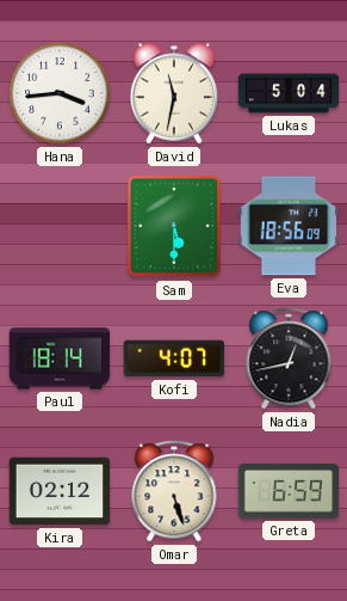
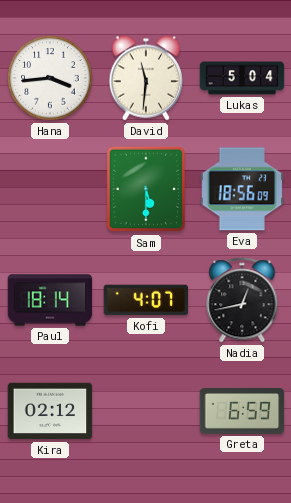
David: 11:32 -> 11:31 (146, 78)
Omar: 5:27 -> none (174, 491)
